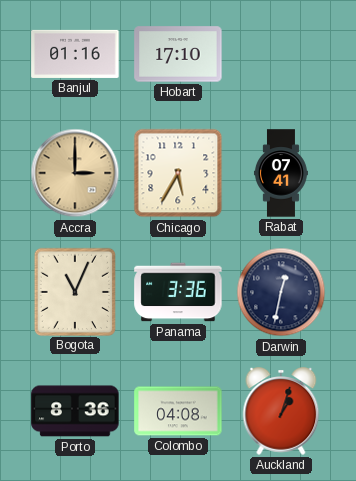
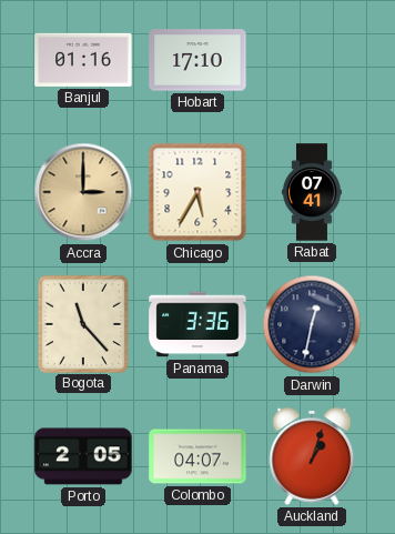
Bogota: 11:04 -> 11:23 (82, 323)
Porto: 8:36 -> 2:05 (83, 456)
Colombo: 04:08 -> 04:07 (197, 456)
